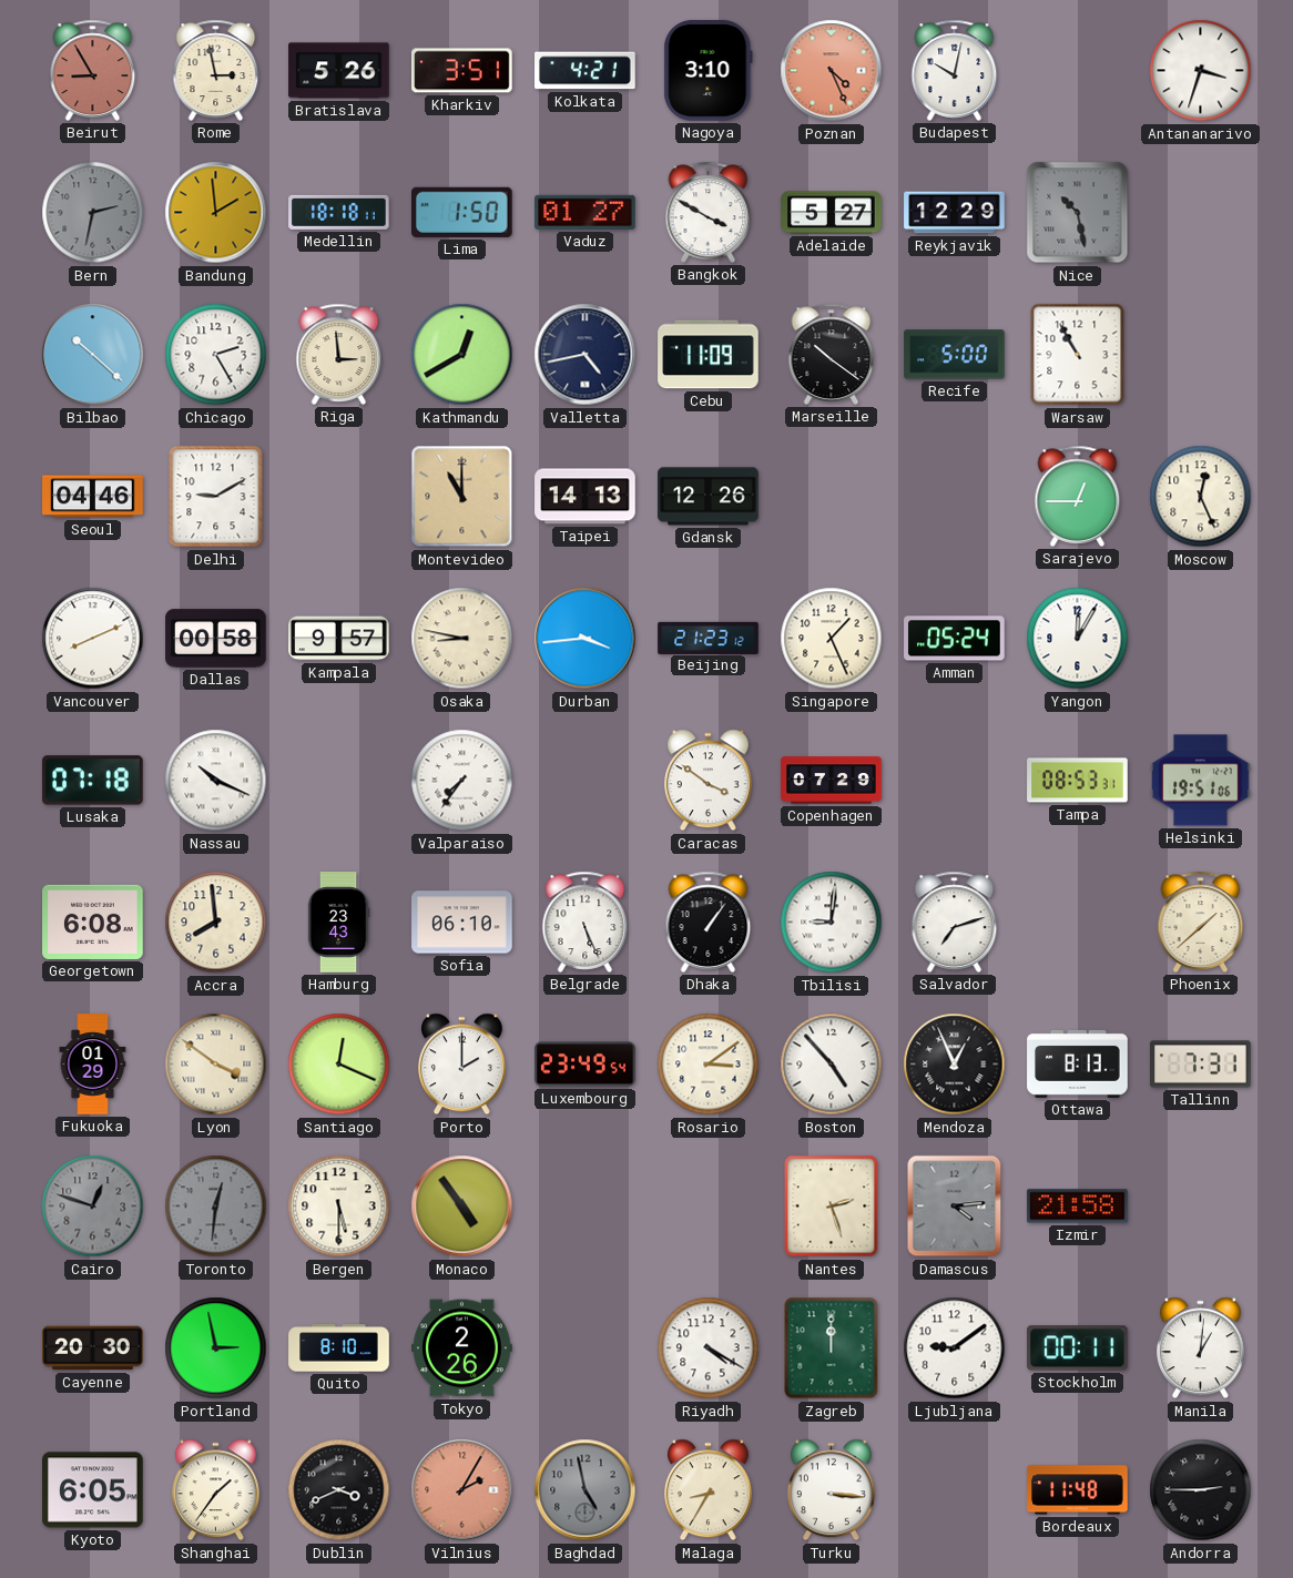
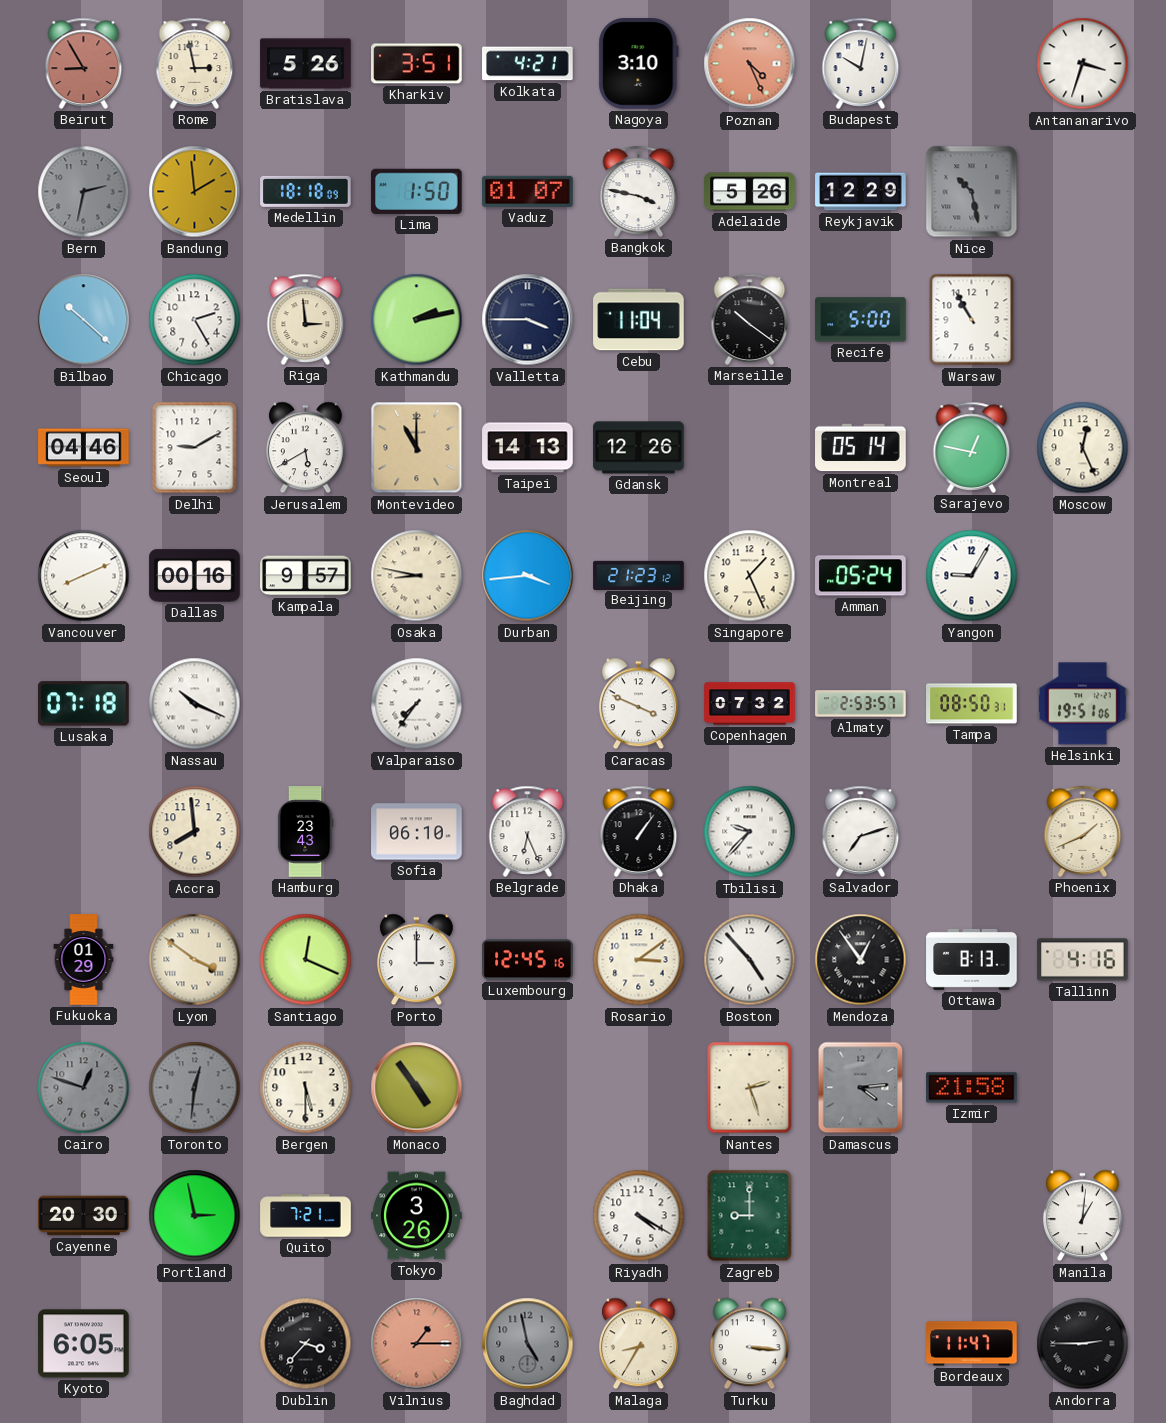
Medellin: 18:18:11 -> 18:18:09 (306, 191)
Vaduz: 01:27 -> 01:07 (528, 191)
Bangkok: 3:50 -> 3:47 (639, 191)
Adelaide: 5:27 -> 5:26 (750, 192)
Kathmandu: 12:40 -> 2:13 (417, 320)
Valletta: 4:43 -> 3:45 (528, 320)
Cebu: 11:09 -> 11:04 (639, 320)
Jerusalem: none -> 5:40 (305, 448)
Montreal: none -> 05:14 (861, 448)
Sarajevo: 12:45 -> 12:47 (972, 447)
Dallas: 00:58 -> 00:16 (195, 576)
Yangon: 12:05 -> 9:05 (972, 576)
Caracas: 3:51 -> 3:49 (638, 704)
Copenhagen: 07:29 -> 07:32 (750, 704)
Almaty: none -> 2:53 (861, 704)
Tampa: 08:53 -> 08:50 (972, 704)
Georgetown: 6:08 -> none (93, 922)
Belgrade: 5:26 -> 6:26 (528, 831)
Tbilisi: 9:01 -> 9:37 (750, 832)
Phoenix: 1:38 -> 1:41 (1083, 831)
Porto: 2:00 -> 3:00 (416, 960)
Luxembourg: 23:49 -> 12:45 (528, 960)
Mendoza: 12:56 -> 12:54 (861, 960)
Tallinn: 7:31 -> 4:16 (1083, 960)
Quito: 8:10 -> 7:21 (306, 1216)
Tokyo: 2:26 -> 3:26 (417, 1216)
Zagreb: 12:00 -> 9:00 (750, 1216)
Ljubljana: 9:09 -> none (955, 1348)
Stockholm: 00:11 -> none (1078, 1348)
Shanghai: 1:36 -> none (215, 1490)
Dublin: 3:41 -> 3:37 (306, 1344)
Vilnius: 2:05 -> 1:15 (417, 1344)
Bordeaux: 11:48 -> 11:47 (972, 1344)
